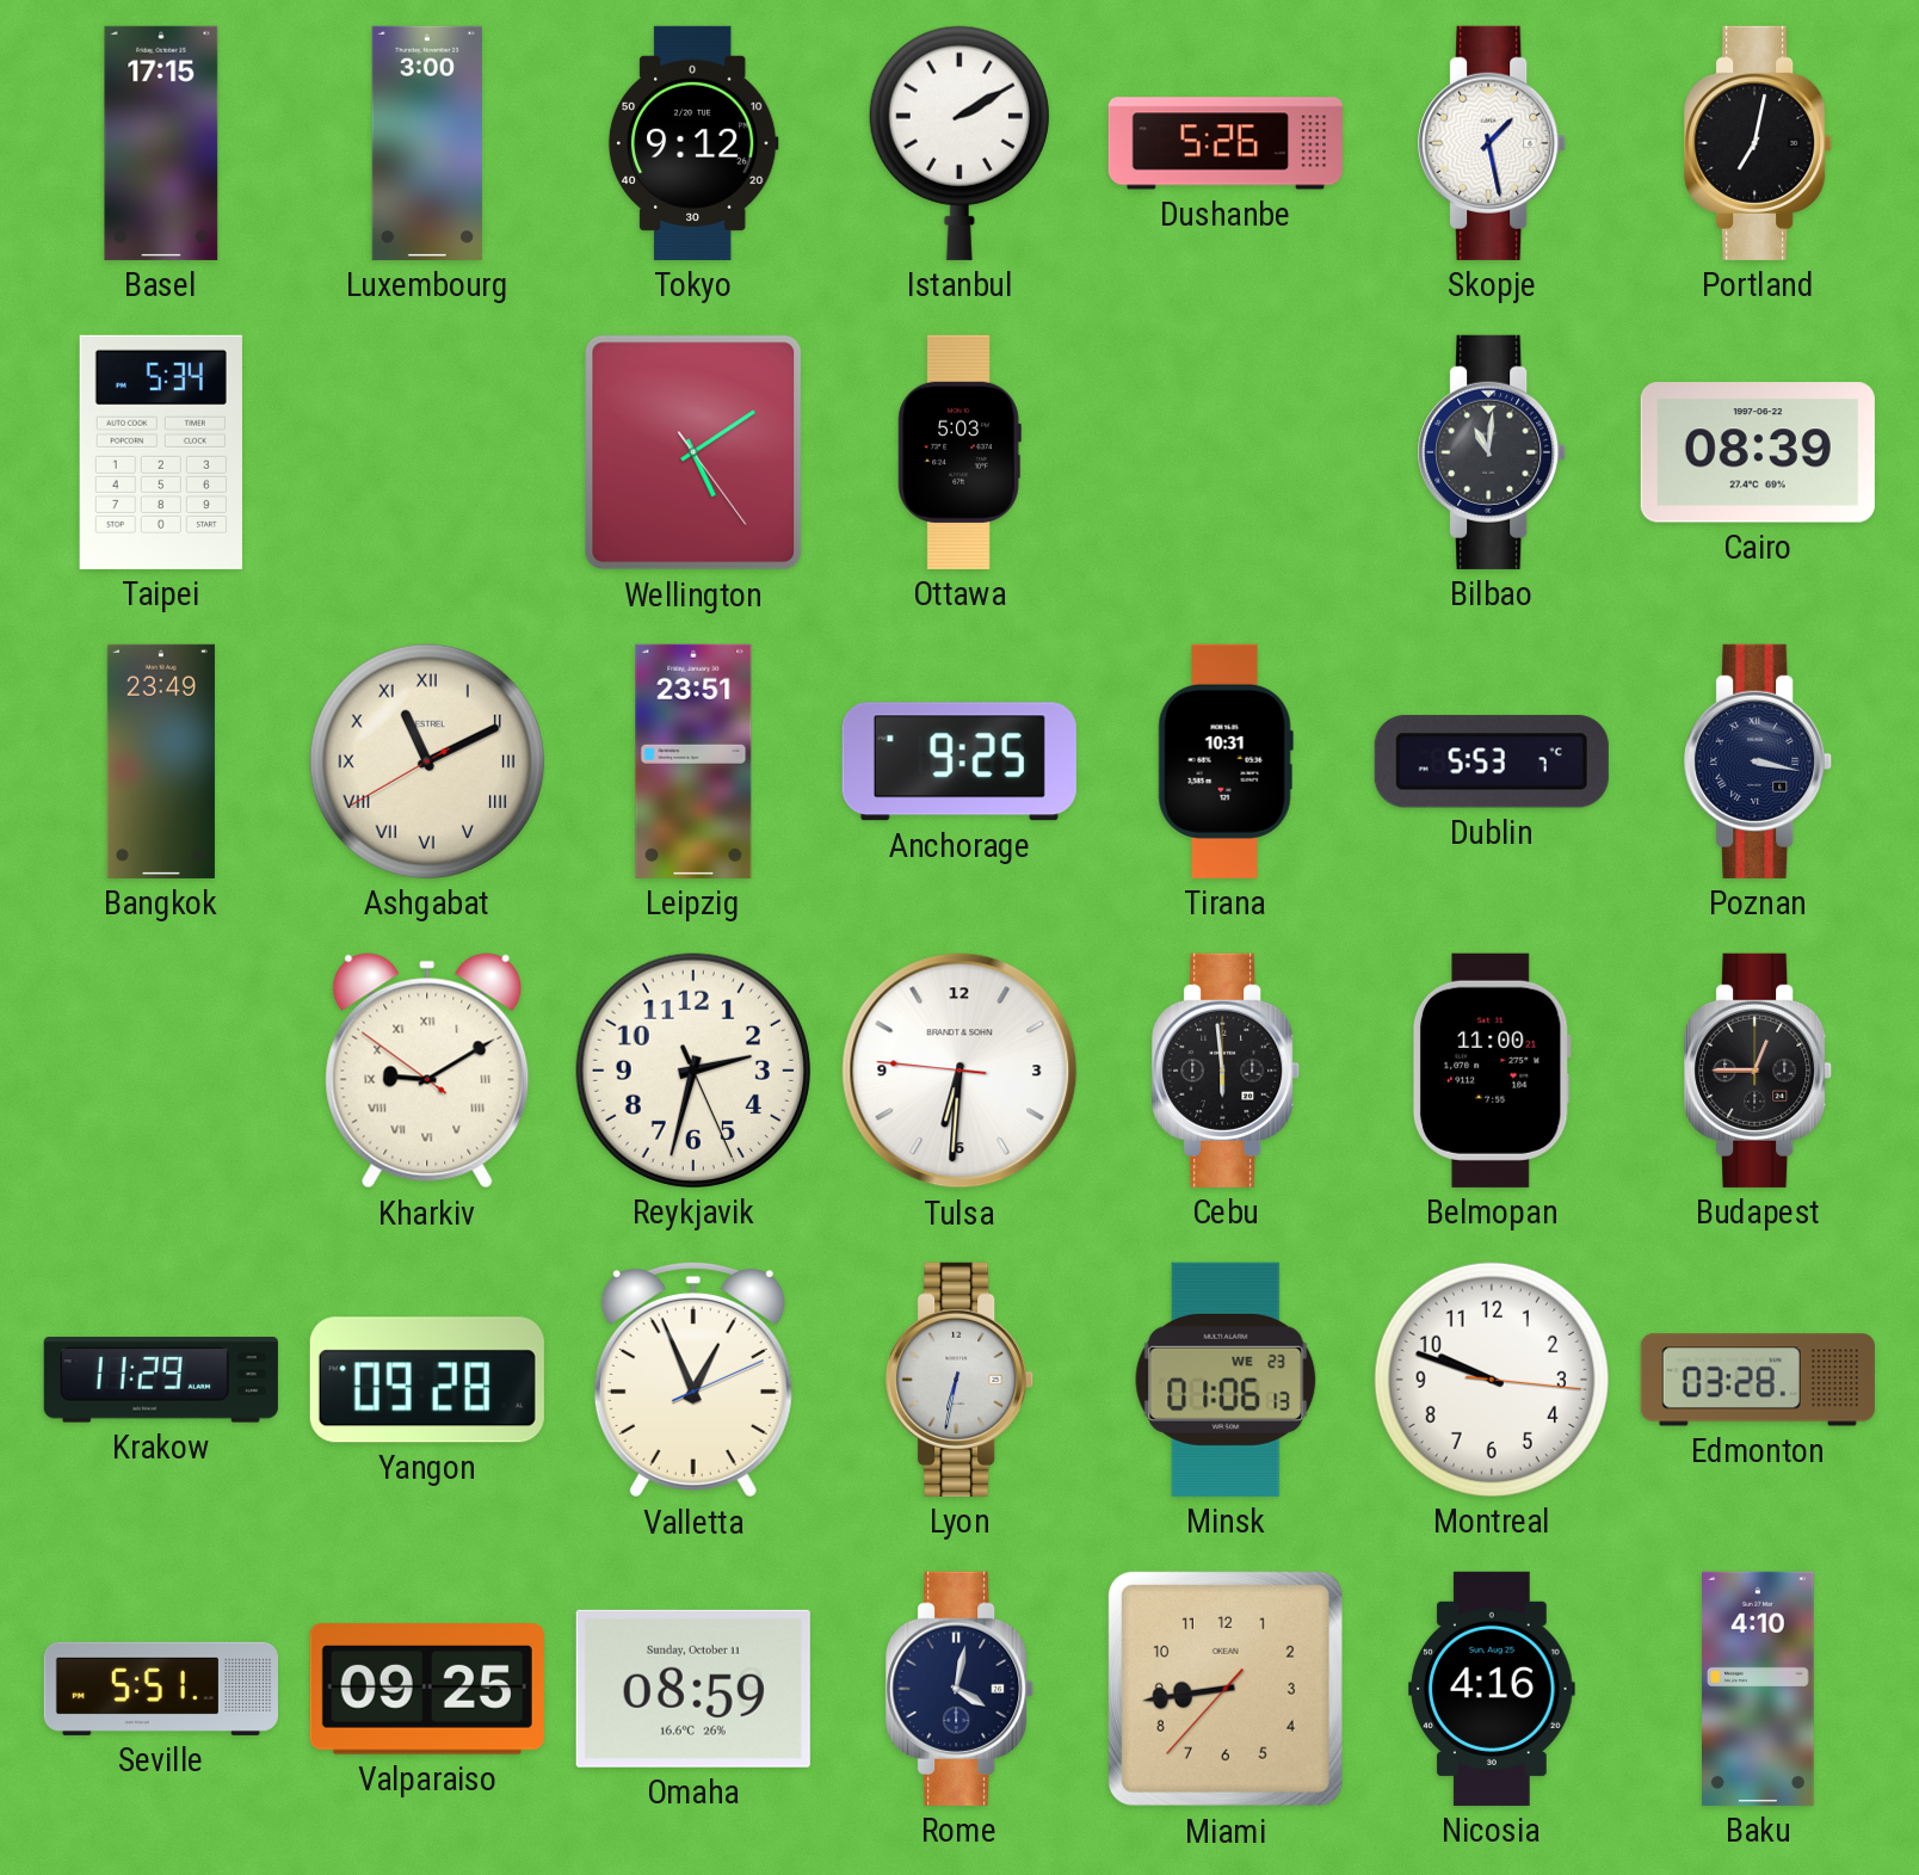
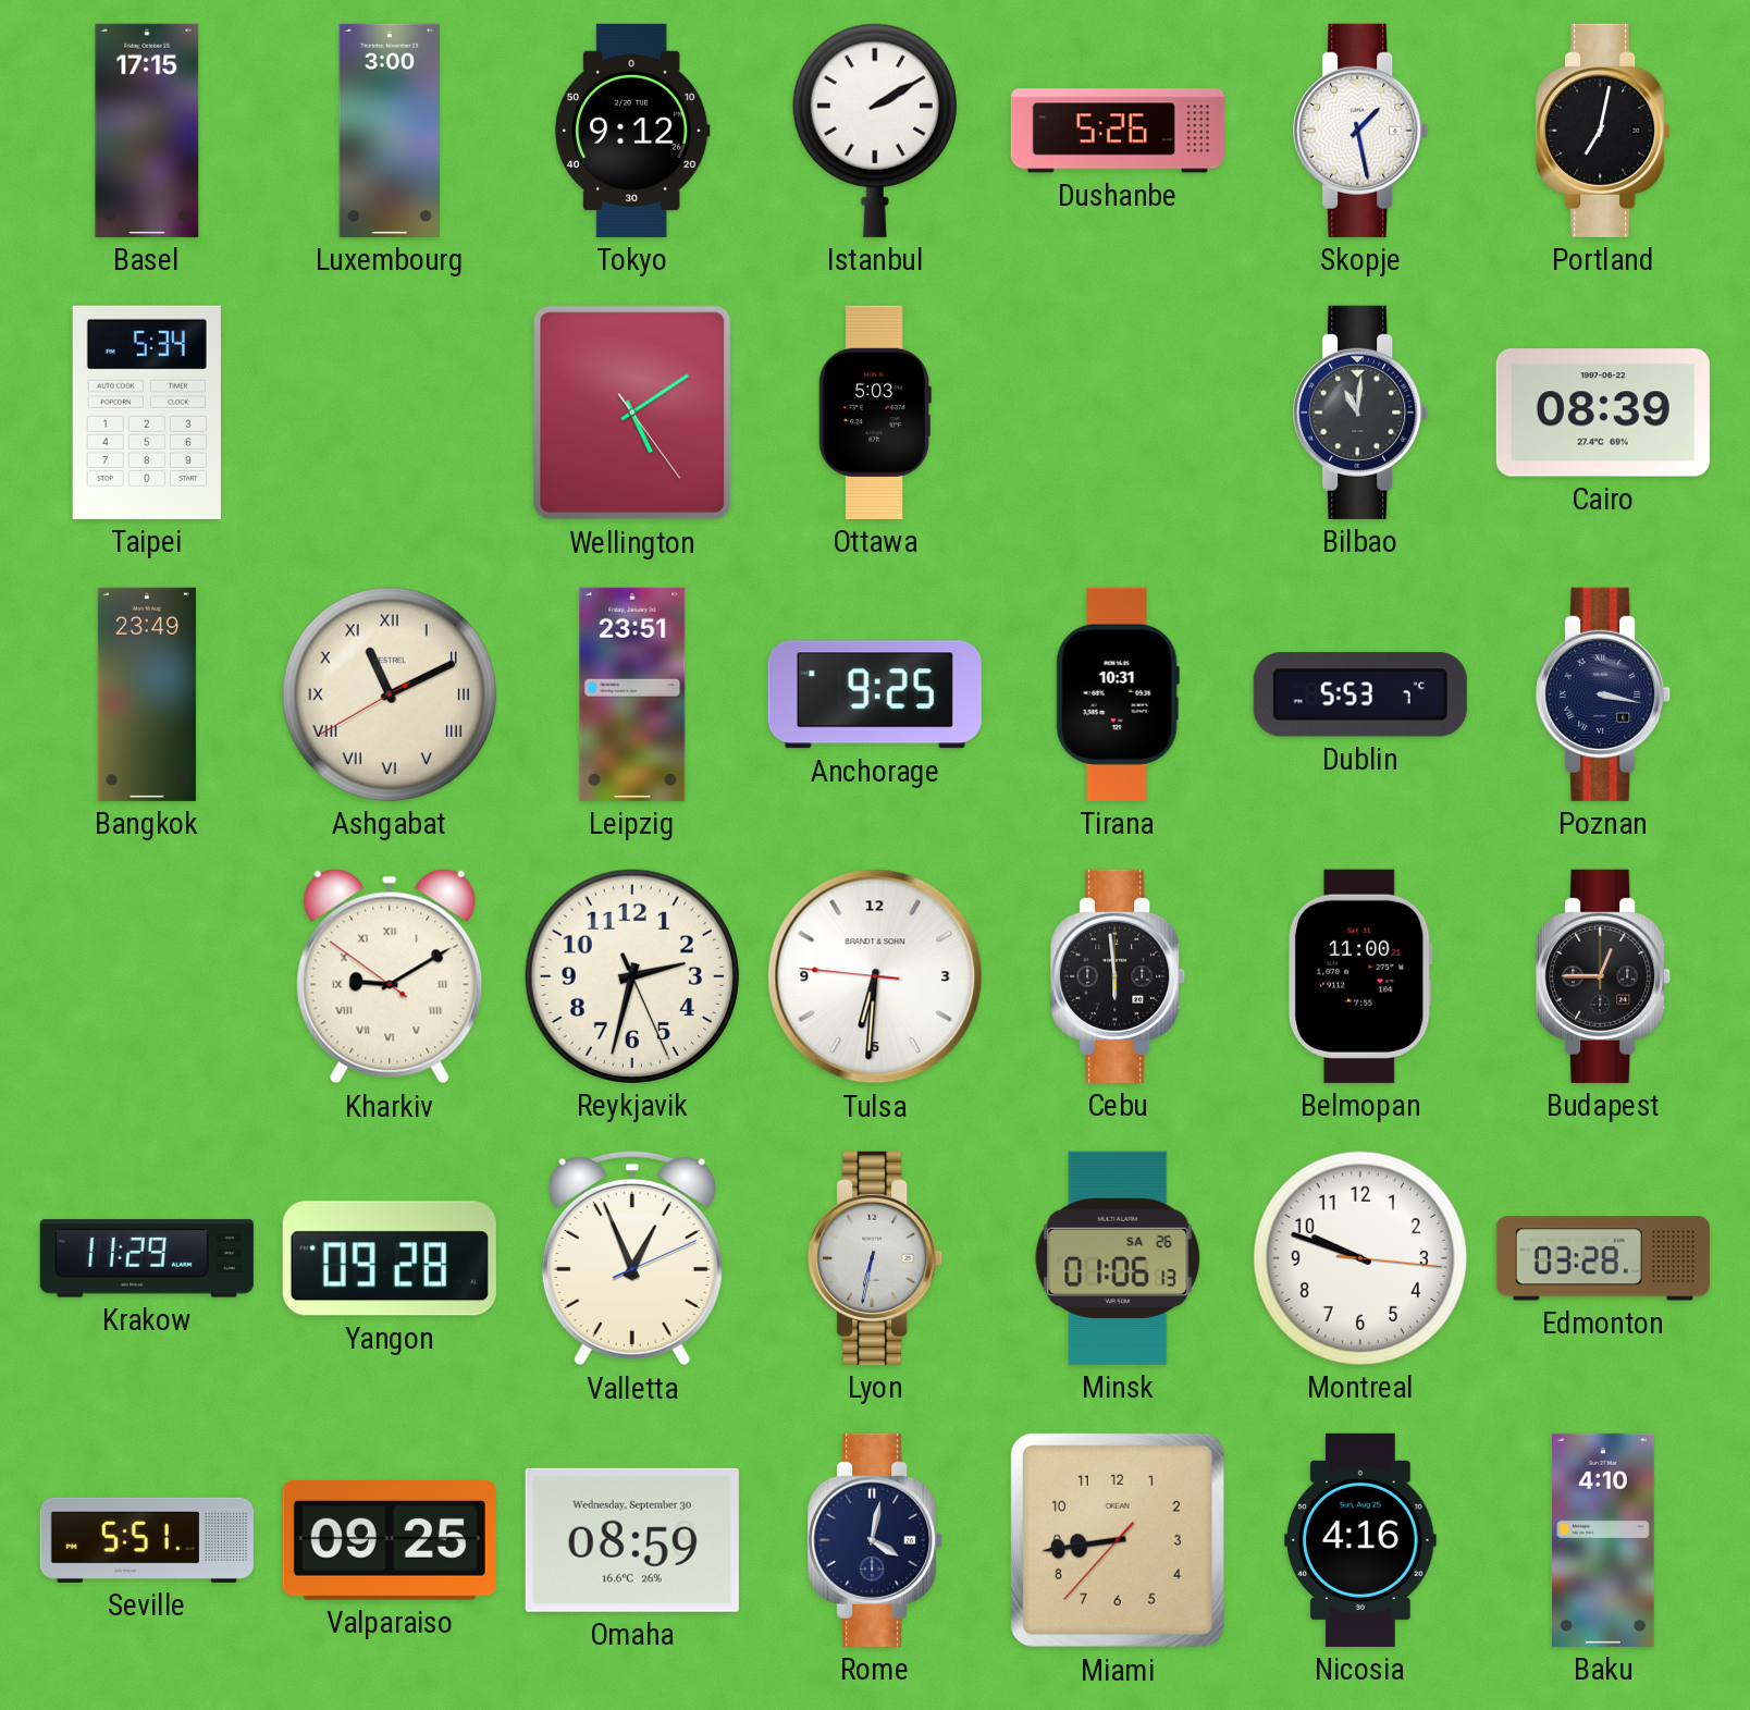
Minsk date: WE 23 -> SA 26 (1118, 1258)
Omaha date: Sunday, October 11 -> Wednesday, September 30 (632, 1540)
